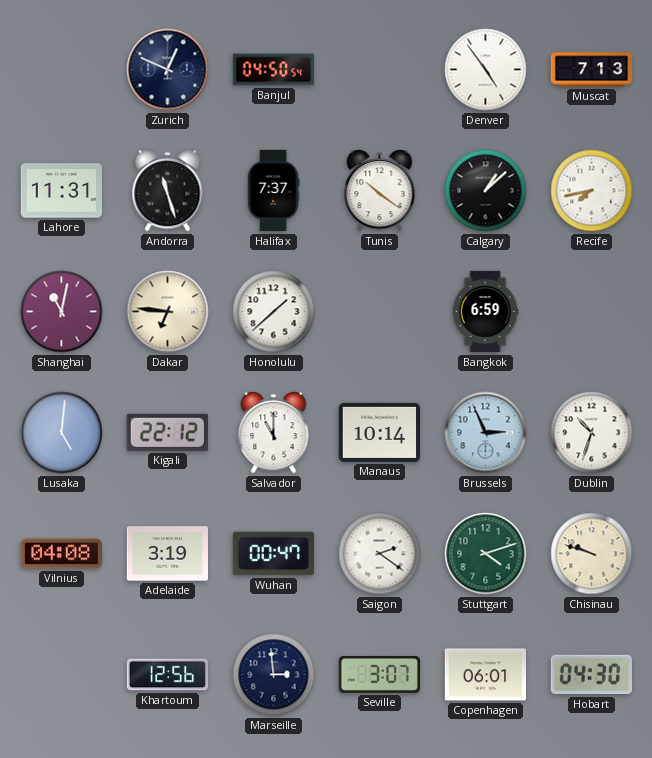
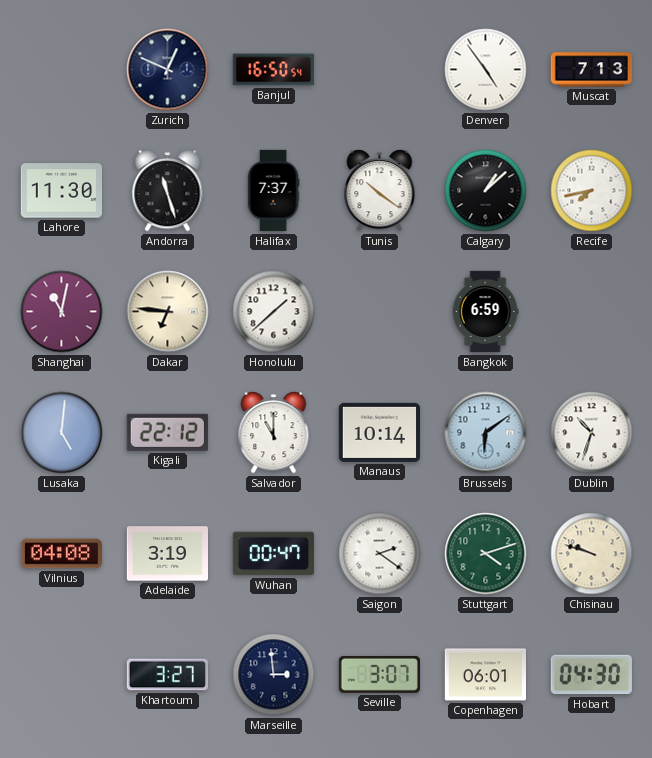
Banjul: 04:50 -> 16:50 (273, 70)
Lahore: 11:31 -> 11:30 (61, 191)
Brussels: 2:56 -> 6:09 (486, 433)
Khartoum: 12:56 -> 3:27 (167, 675)
